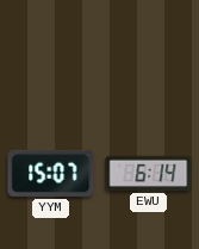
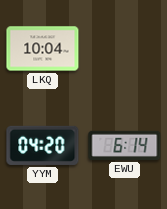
LKQ: none -> 10:04 (43, 49)
YYM: 15:07 -> 04:20 (43, 145)
